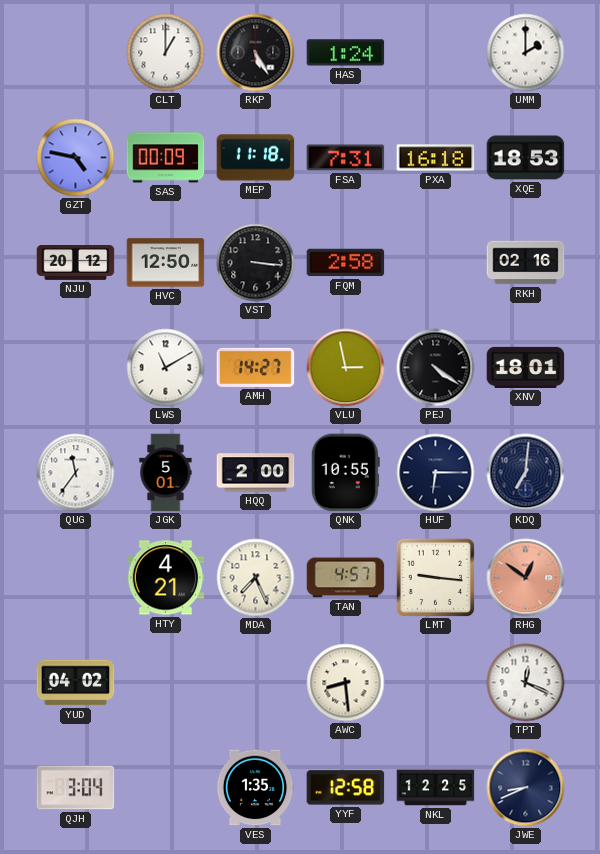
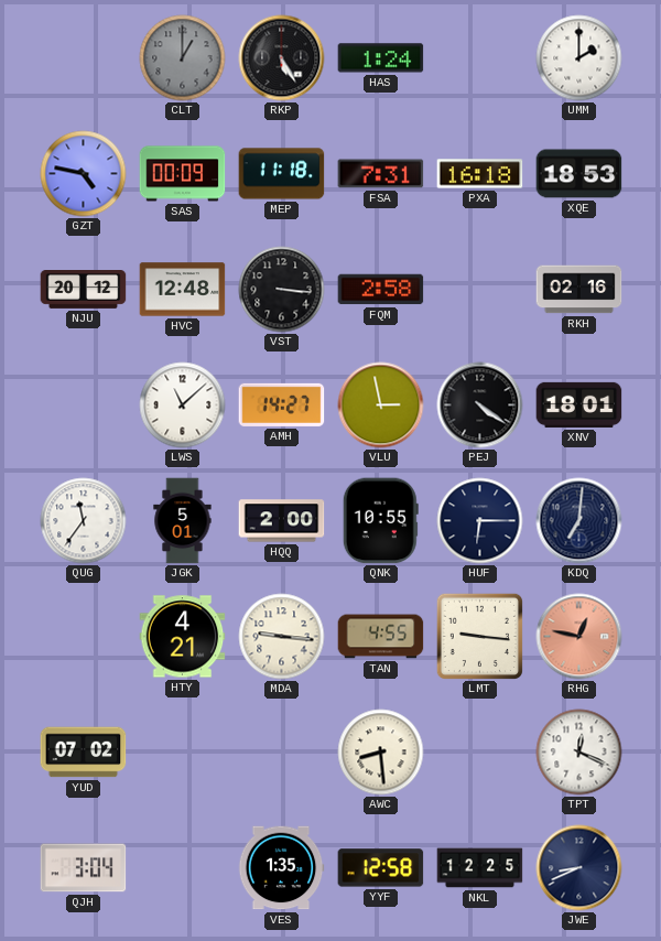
CLT dial: white -> grey (183, 58)
HVC: 12:50 -> 12:48 (183, 290)
LWS: 11:10 -> 11:08 (183, 405)
MDA: 7:26 -> 9:16 (282, 637)
TAN: 4:57 -> 4:55 (381, 637)
RHG: 12:51 -> 12:47 (579, 637)
YUD: 04:02 -> 07:02 (84, 753)
